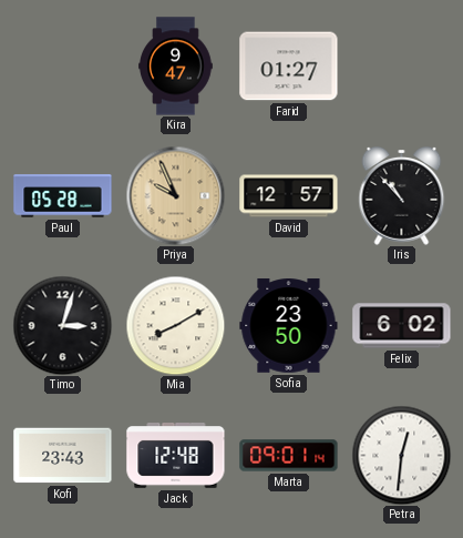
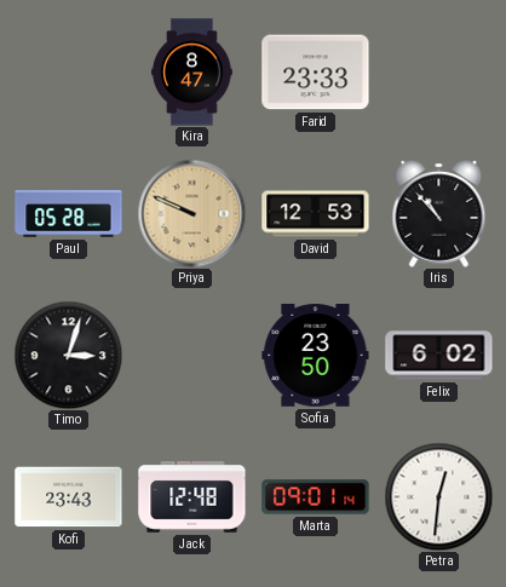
Kira: 9:47 -> 8:47 (192, 73)
Farid: 01:27 -> 23:33 (316, 73)
Priya: 9:56 -> 9:49 (191, 213)
David: 12:57 -> 12:53 (316, 214)
Mia: 8:10 -> none (175, 325)
